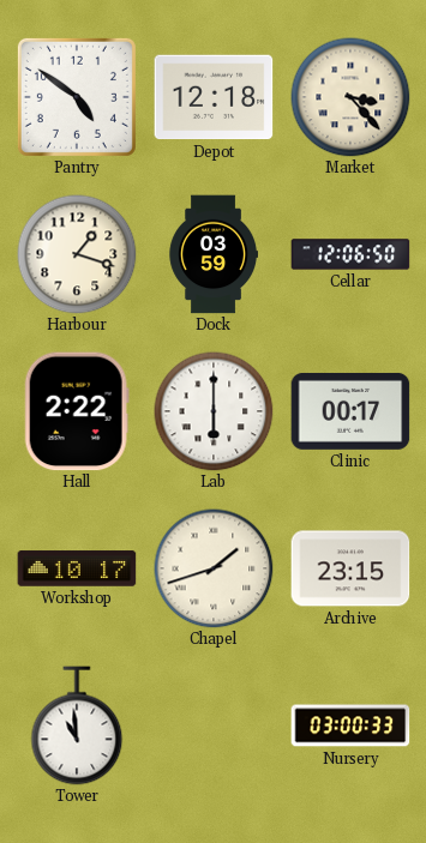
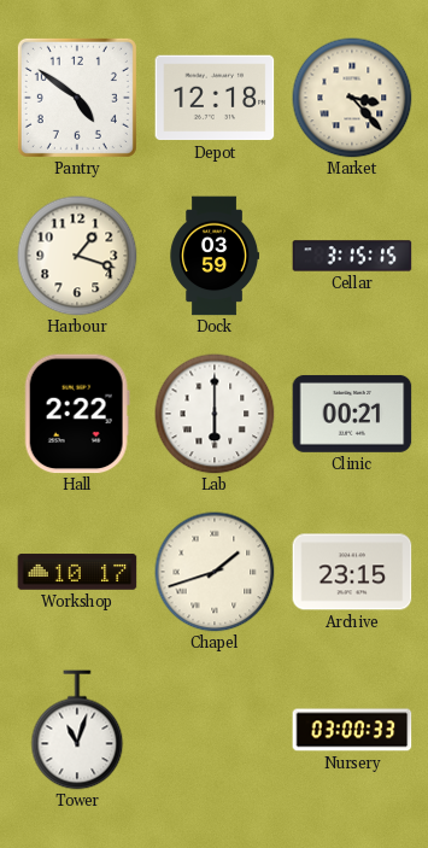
Cellar: 12:06 -> 3:15 (352, 256)
Clinic: 00:17 -> 00:21 (352, 414)
Tower: 10:59 -> 11:03 (77, 730)
